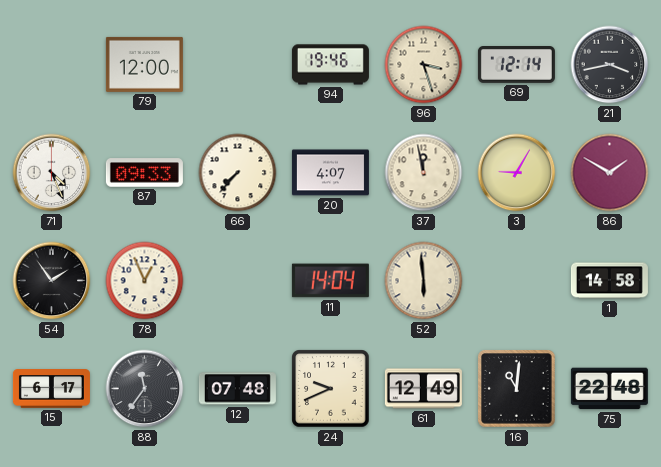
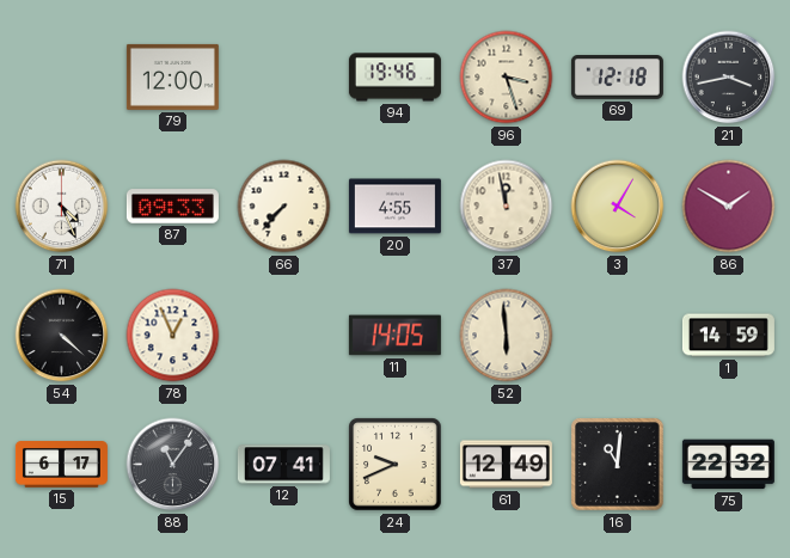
69: 12:14 -> 12:18 (617, 78)
20: 4:07 -> 4:55 (394, 207)
3: 9:05 -> 4:05 (618, 207)
54: 1:54 -> 4:22 (62, 336)
11: 14:04 -> 14:05 (394, 336)
1: 14:58 -> 14:59 (728, 336)
88: 11:36 -> 11:06 (173, 465)
12: 07:48 -> 07:41 (283, 465)
75: 22:48 -> 22:32 (728, 465)
